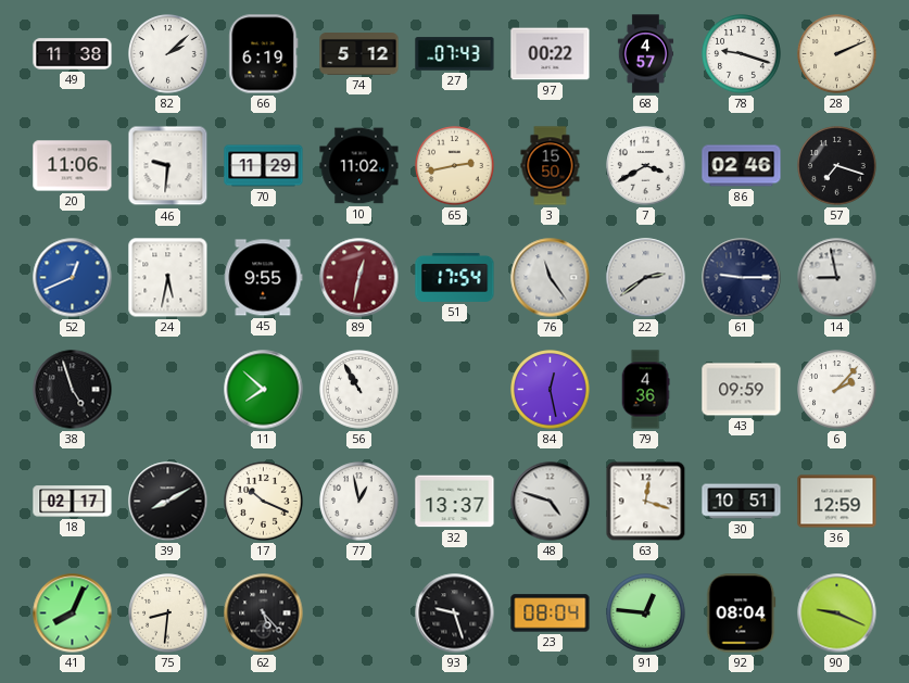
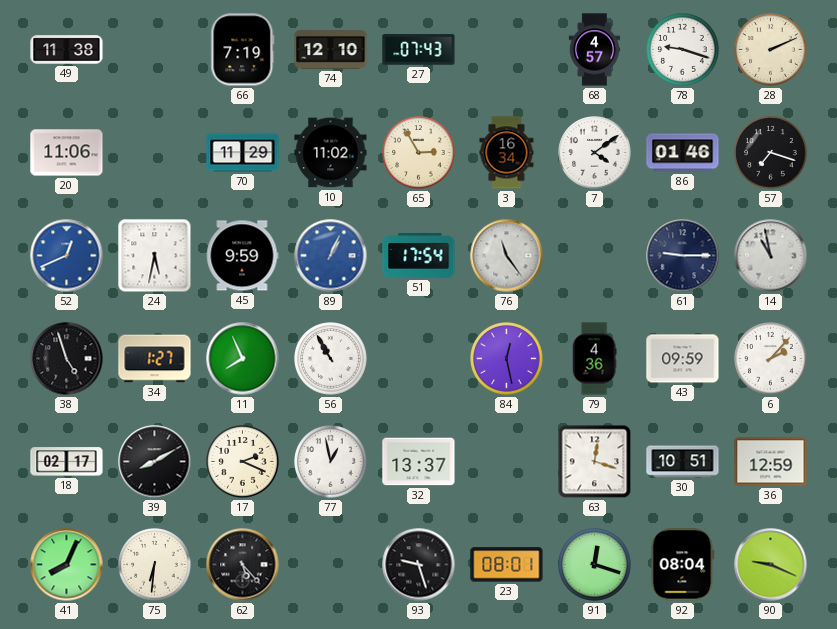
82: 2:08 -> none (168, 54)
66: 6:19 -> 7:19 (243, 50)
74: 5:12 -> 12:10 (331, 50)
97: 00:22 -> none (551, 54)
46: 9:31 -> none (168, 166)
65: 2:43 -> 2:55 (419, 153)
3: 15:50 -> 16:34 (507, 153)
7: 3:40 -> 4:09 (595, 153)
86: 02:46 -> 01:46 (683, 153)
45: 9:55 -> 9:59 (243, 256)
89: 12:32 -> 1:04 (331, 256)
89 dial: burgundy -> blue (331, 256)
22: 2:39 -> none (646, 278)
14: 8:58 -> 10:58 (771, 256)
34: none -> 1:27 (155, 359)
11: 7:52 -> 7:56 (243, 359)
17: 10:19 -> 2:19 (243, 462)
48: 4:48 -> none (551, 502)
75: 8:31 -> 6:31 (155, 565)
23: 08:04 -> 08:01 (507, 565)
91: 12:46 -> 12:18 (595, 565)
